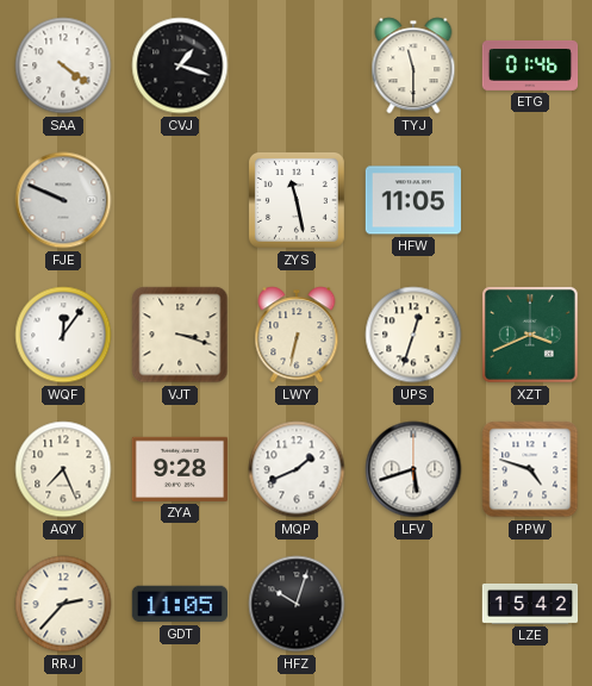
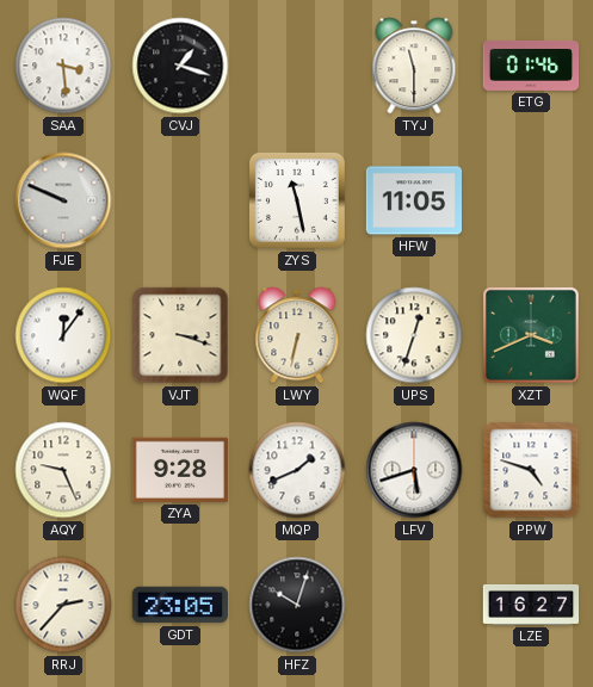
SAA: 4:21 -> 3:29 (63, 66)
AQY: 7:26 -> 9:26 (63, 470)
GDT: 11:05 -> 23:05 (179, 605)
LZE: 15:42 -> 16:27 (531, 605)
